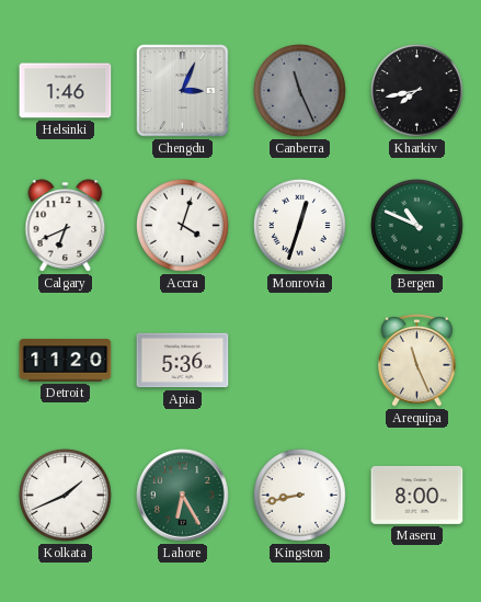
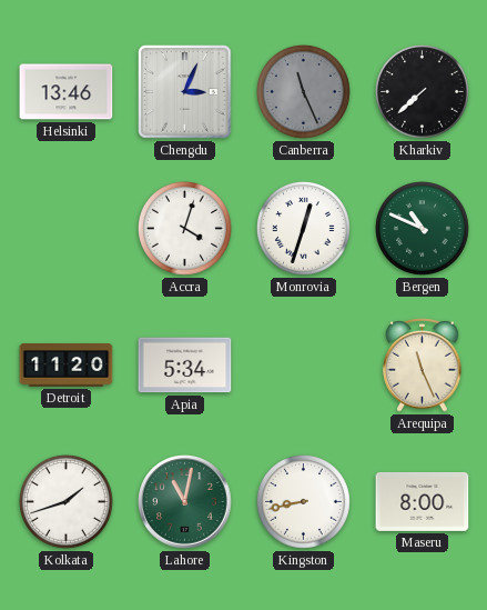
Helsinki: 1:46 -> 13:46 (67, 92)
Kharkiv: 7:43 -> 7:38 (423, 92)
Calgary: 6:41 -> none (66, 226)
Apia: 5:36 -> 5:34 (185, 366)
Kolkata: 1:41 -> 1:42 (67, 502)
Lahore: 6:25 -> 11:02 (185, 502)
